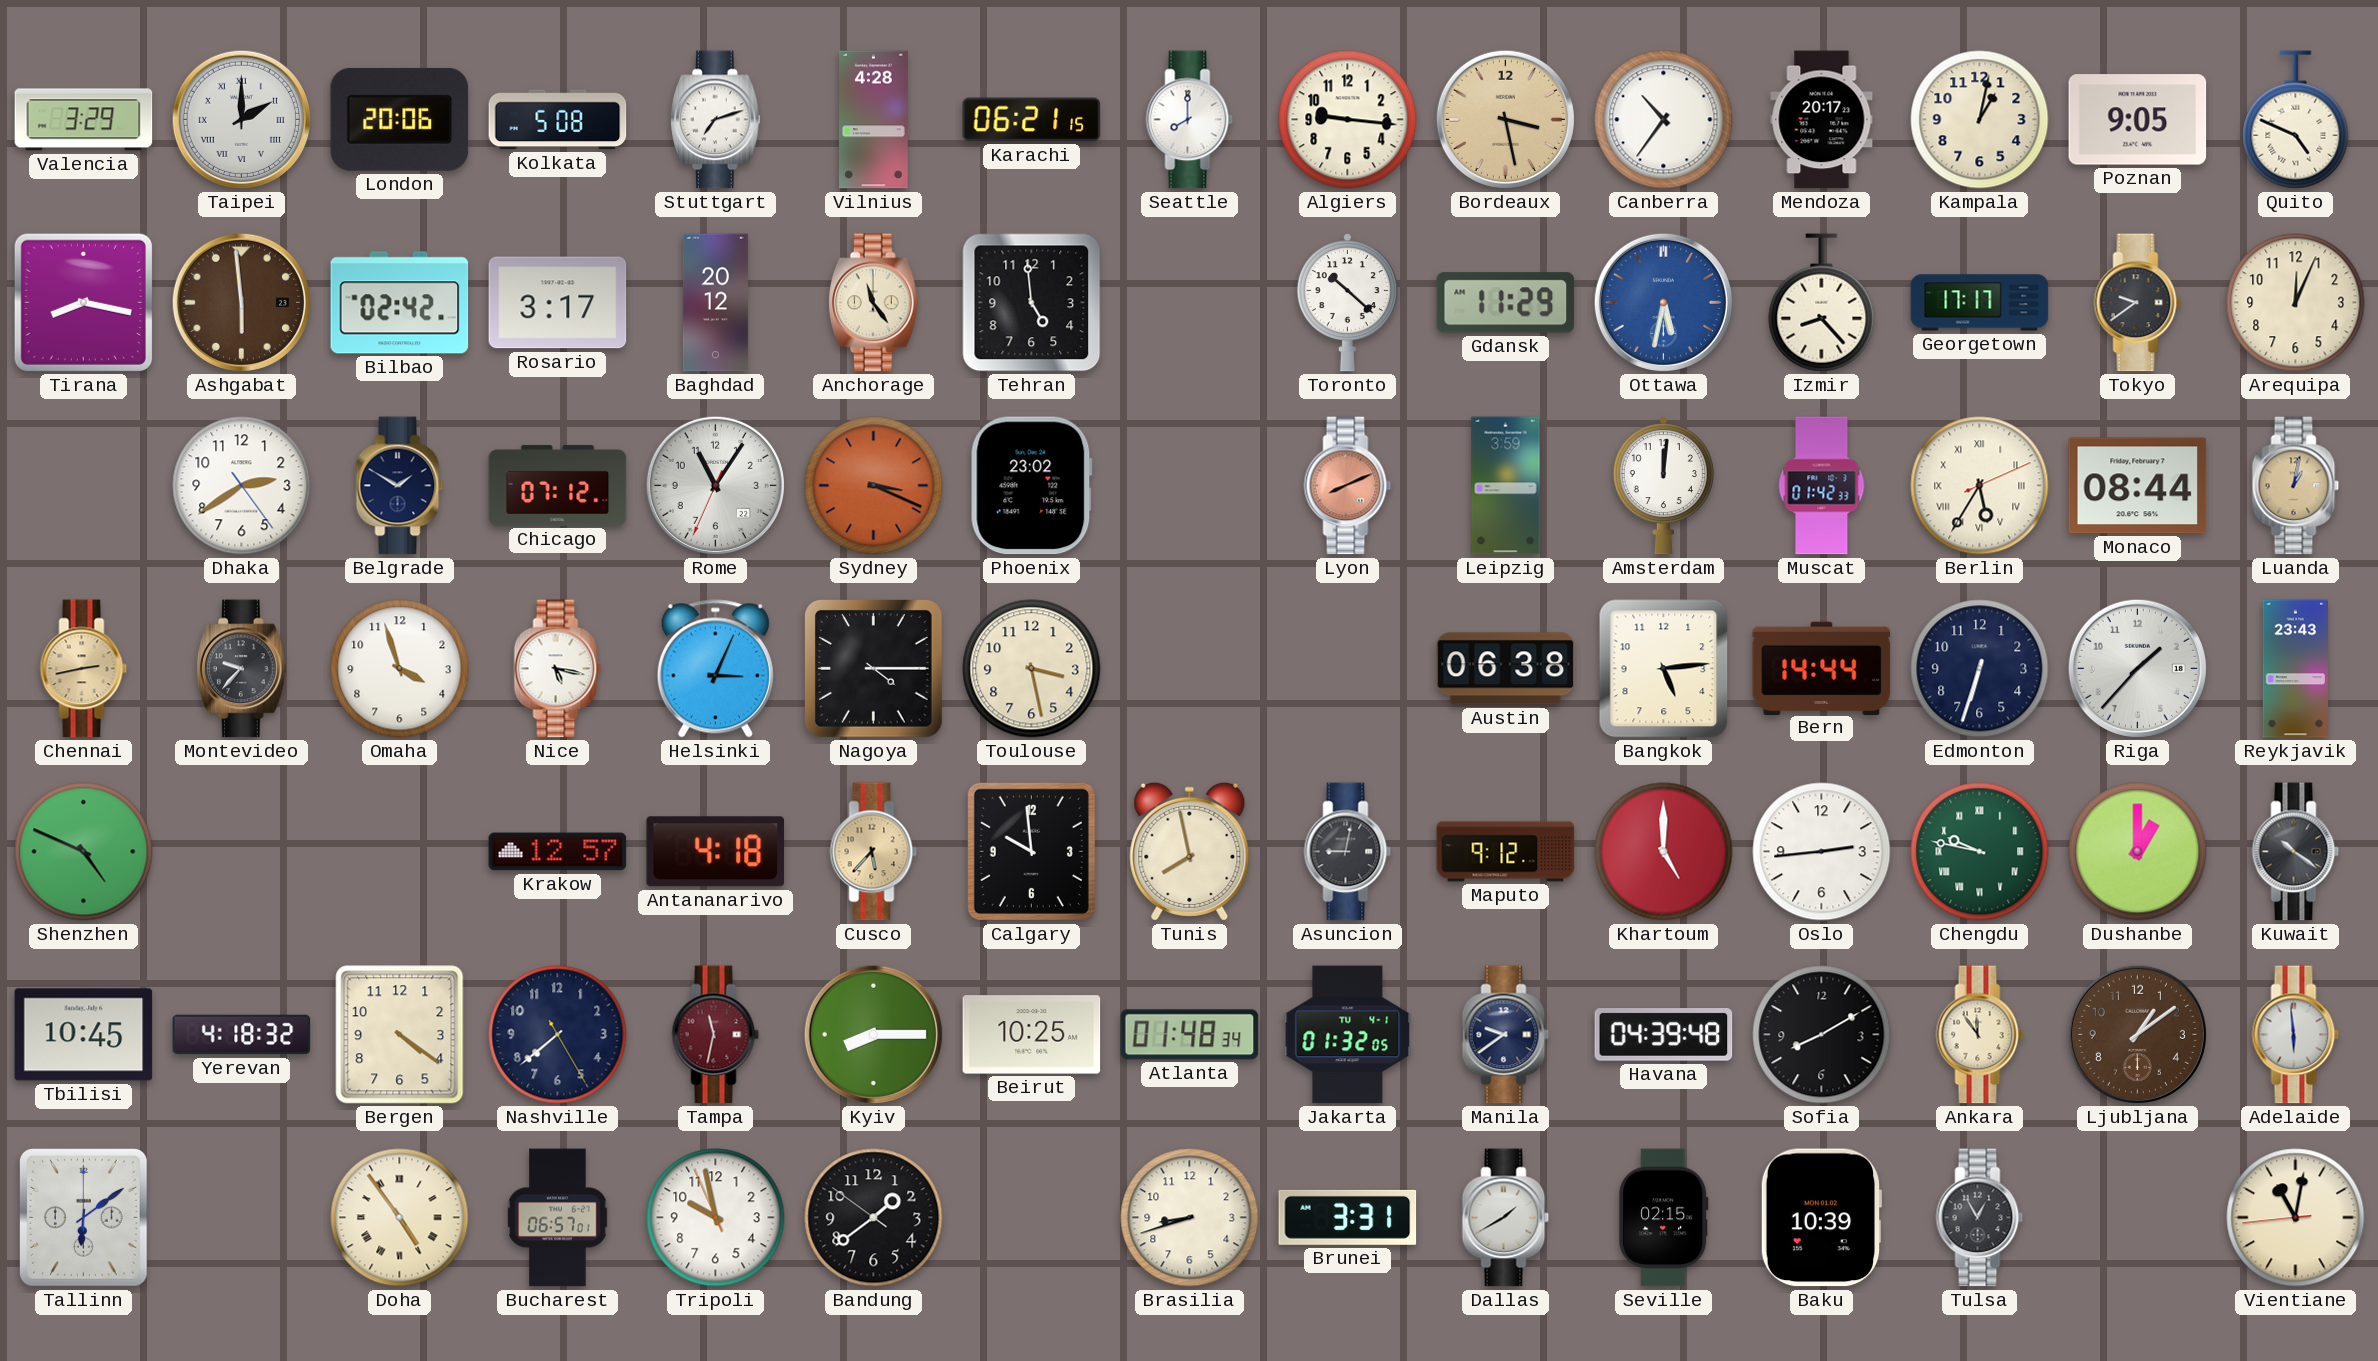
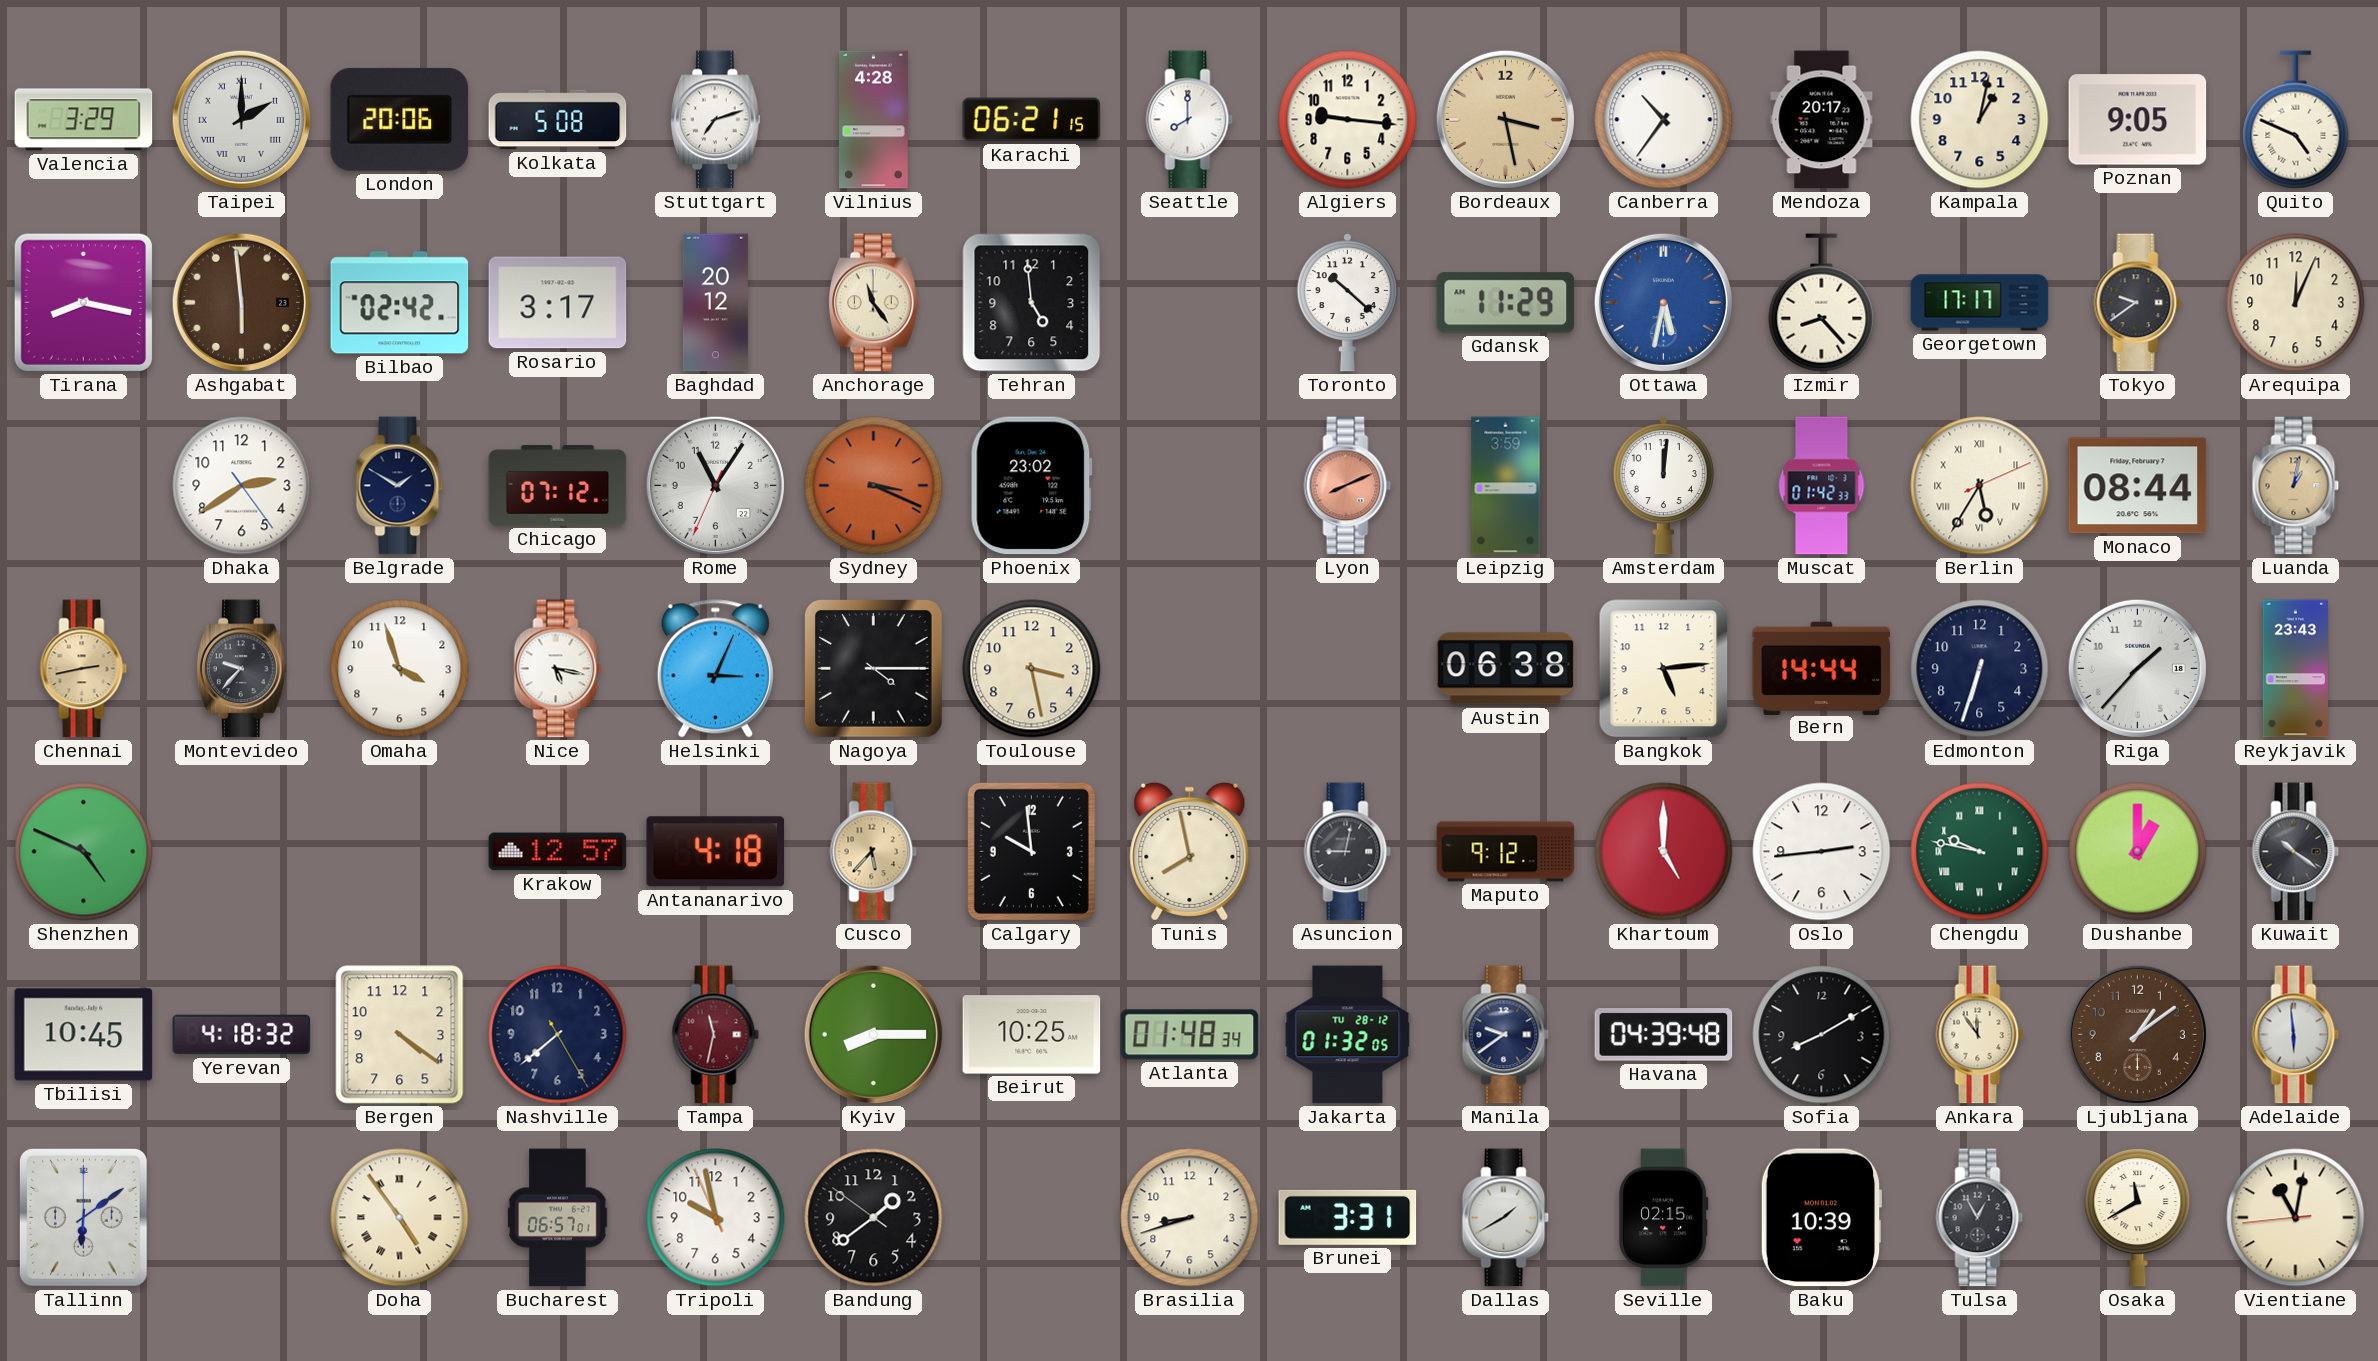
Jakarta date: TU 4-1 -> TU 28-12 (1348, 1035)
Osaka: none -> 11:40 (2138, 1218)
